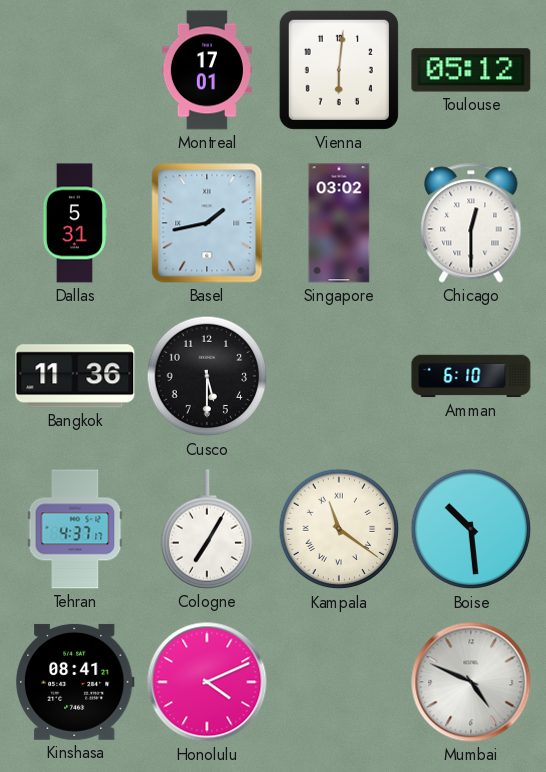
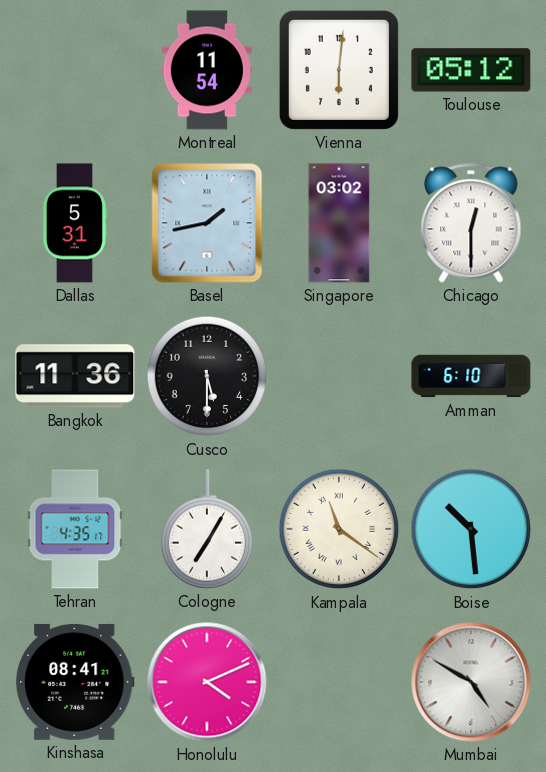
Montreal: 17:01 -> 11:54 (207, 70)
Tehran: 4:37 -> 4:35 (75, 529)
Mumbai: 4:49 -> 4:50 (471, 682)
